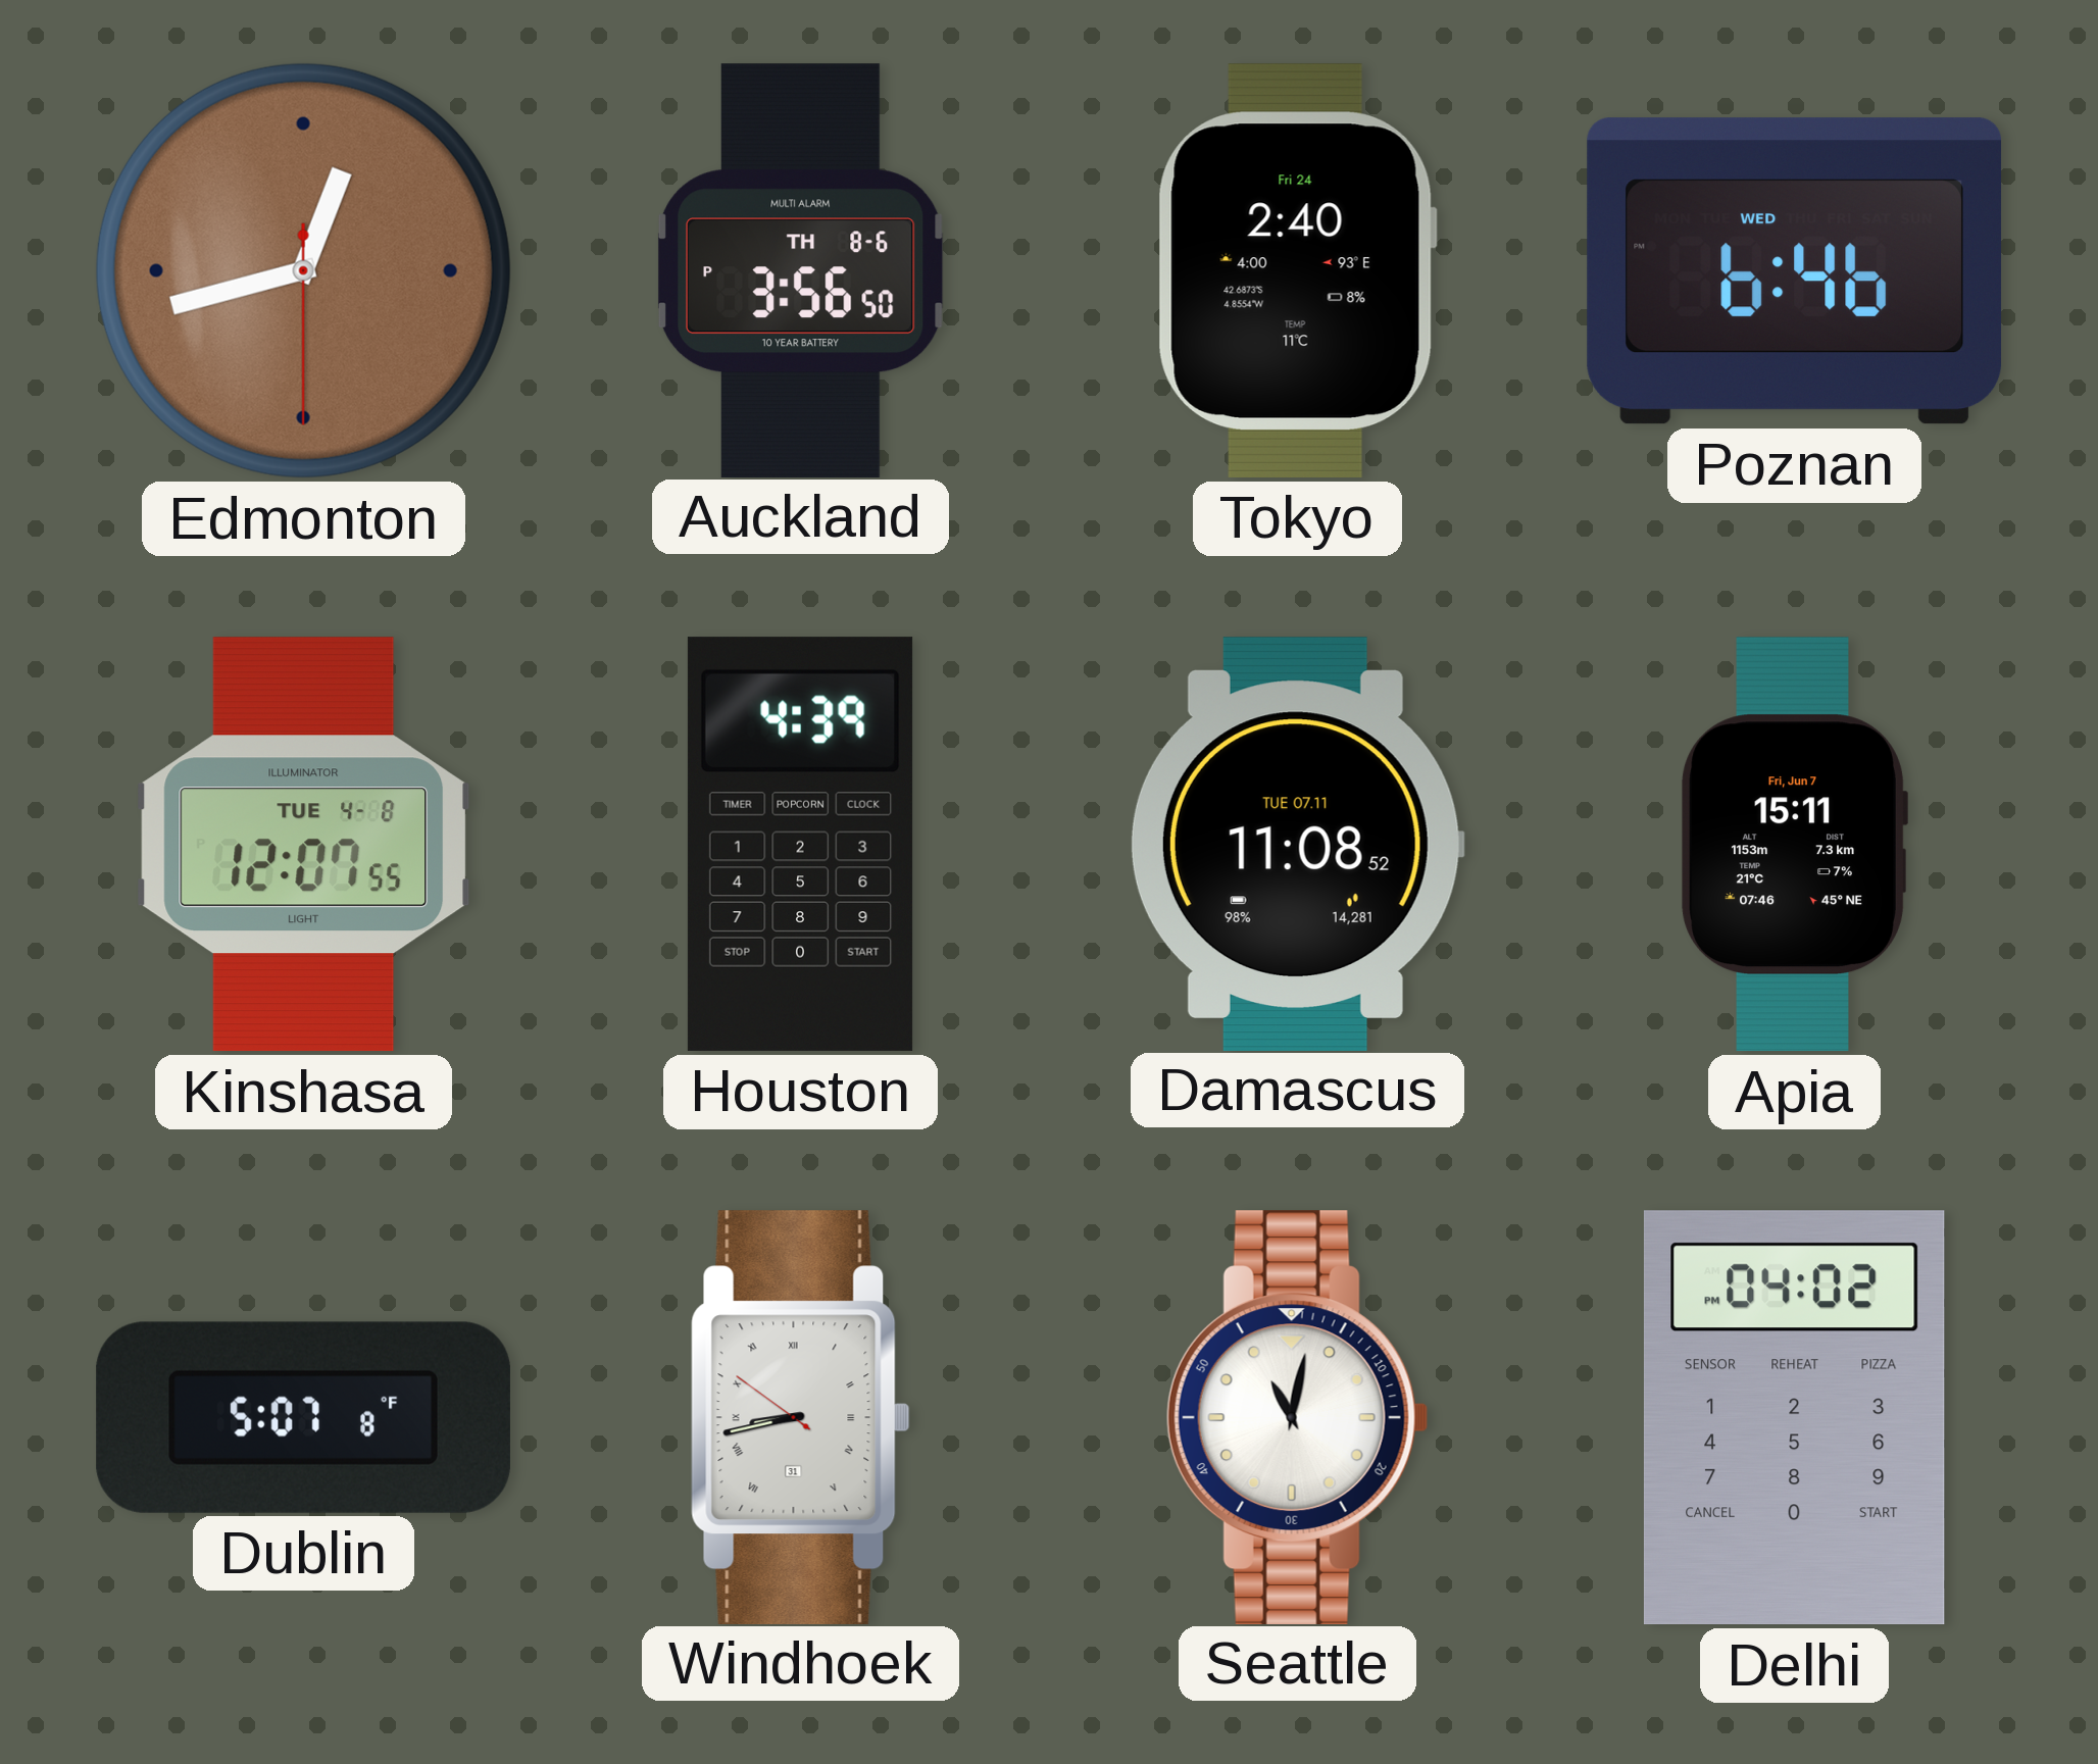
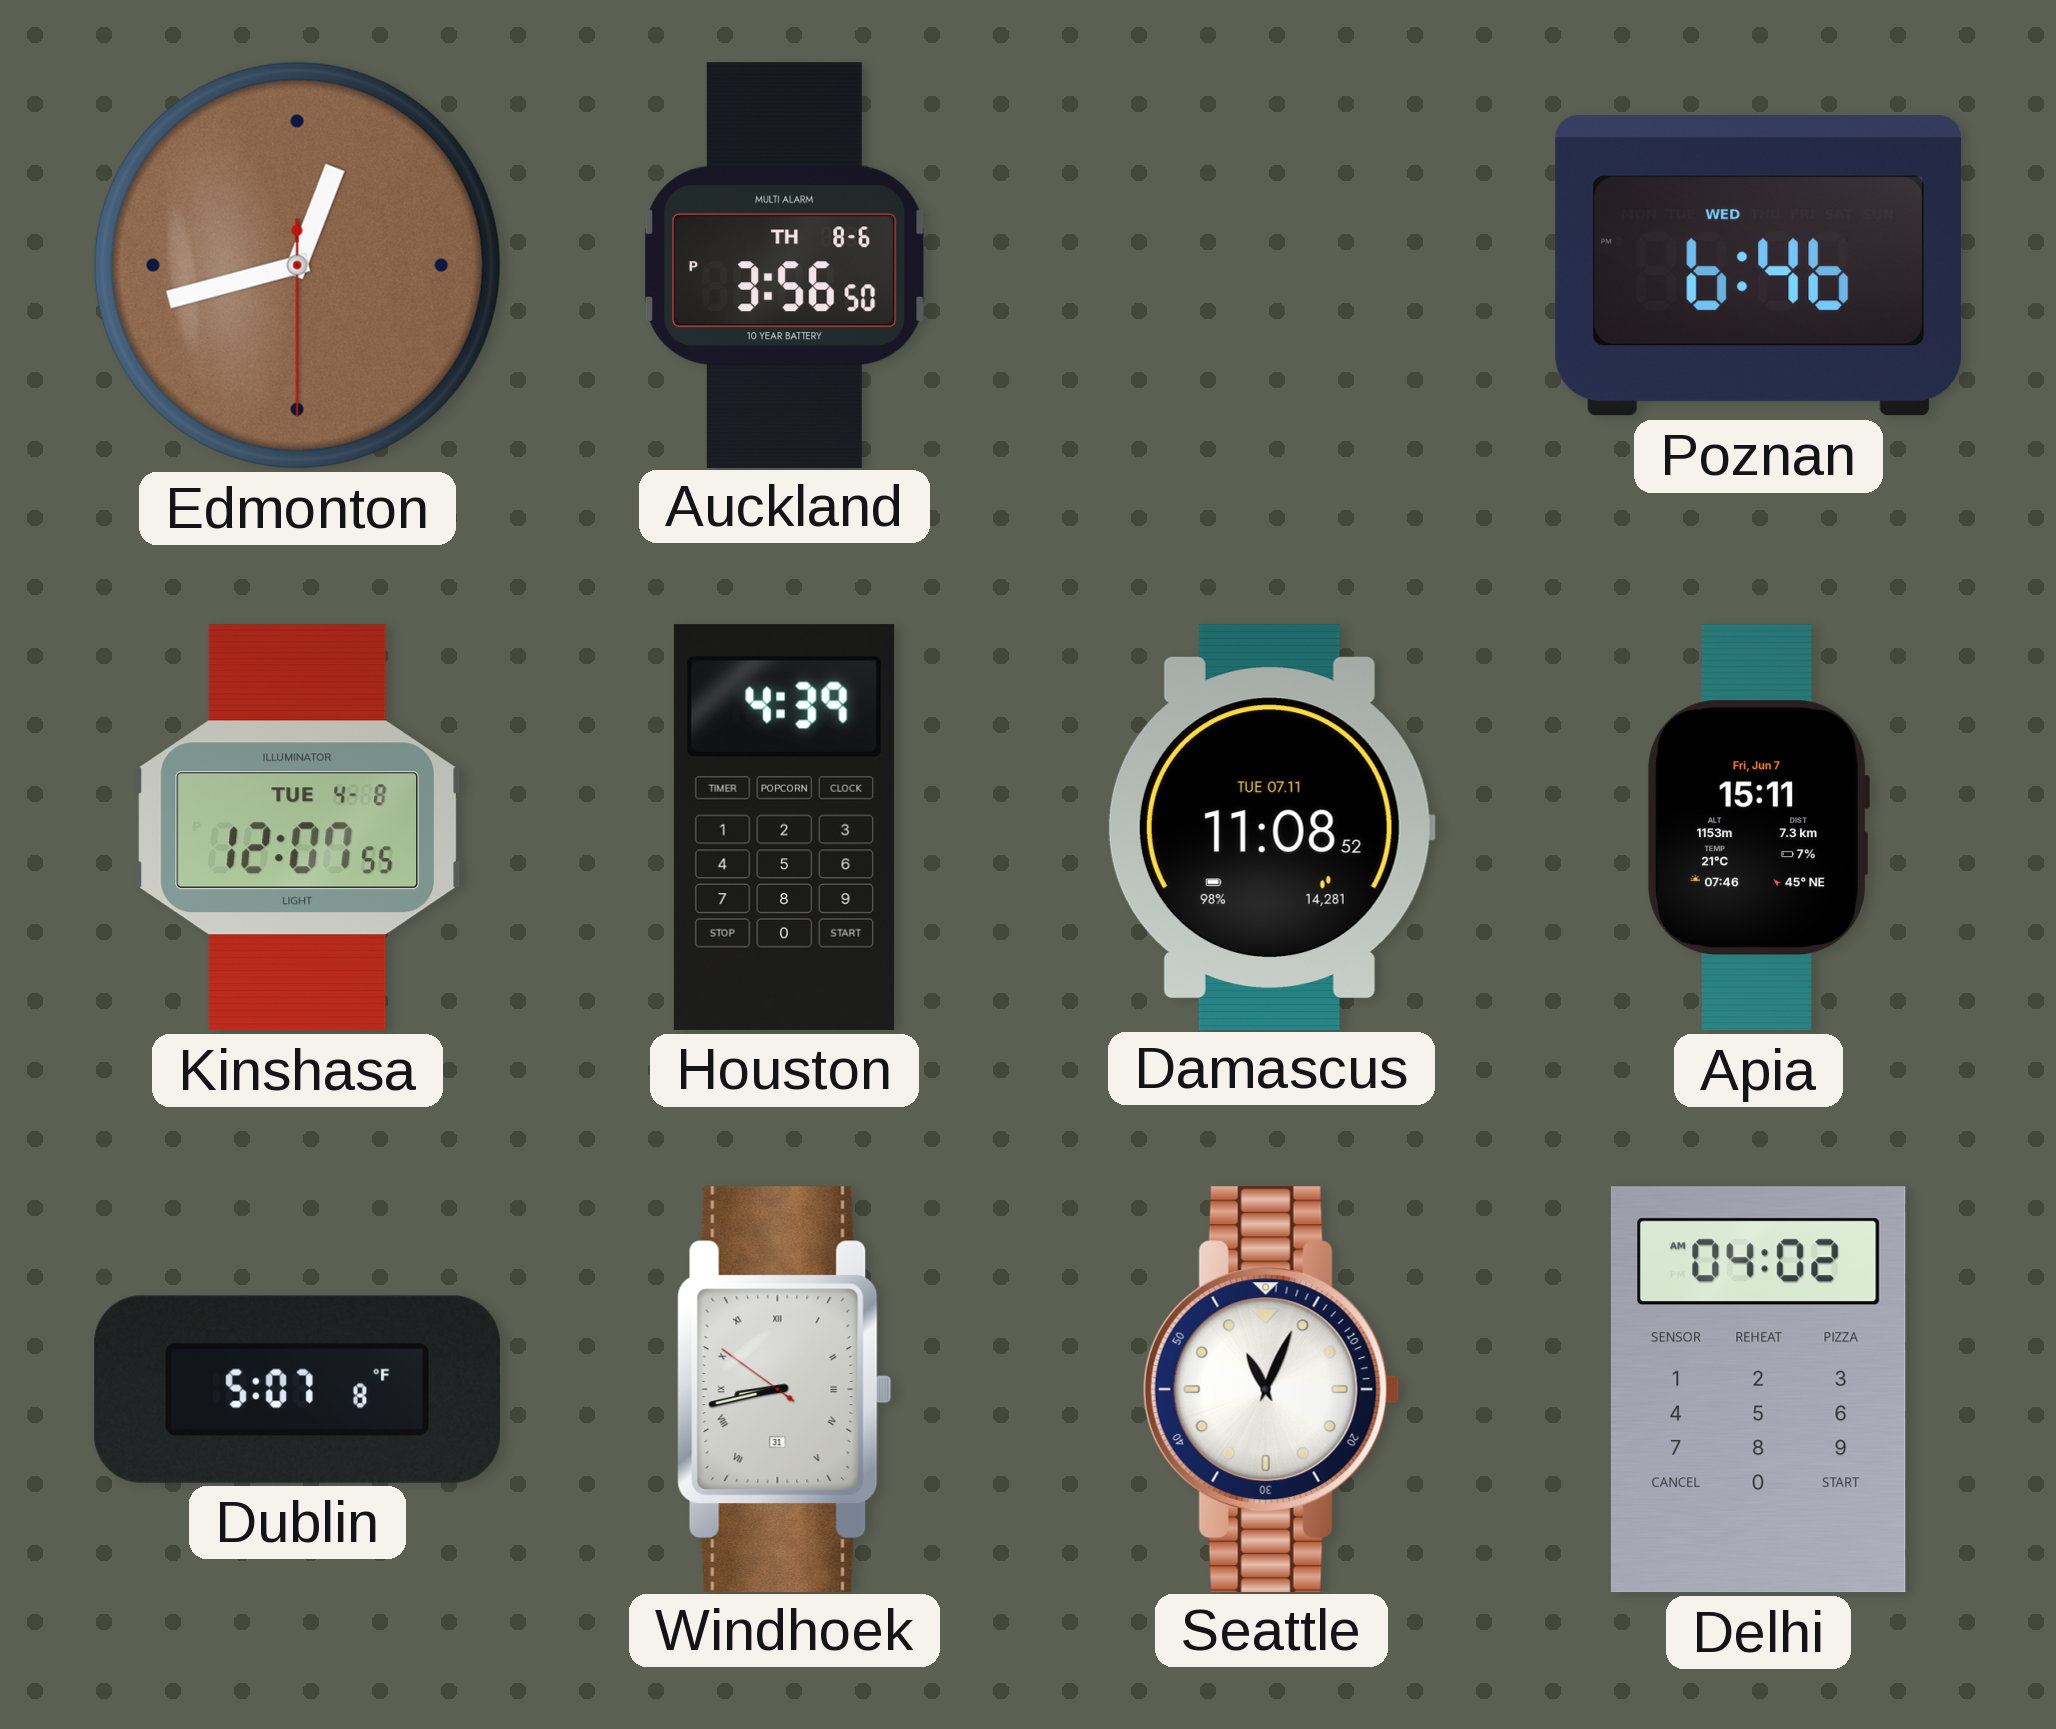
Tokyo: 2:40 -> none (1297, 270)
Seattle: 11:02 -> 11:04 (1271, 1389)
Delhi: 04:02 PM -> 04:02 AM (1758, 1390)
